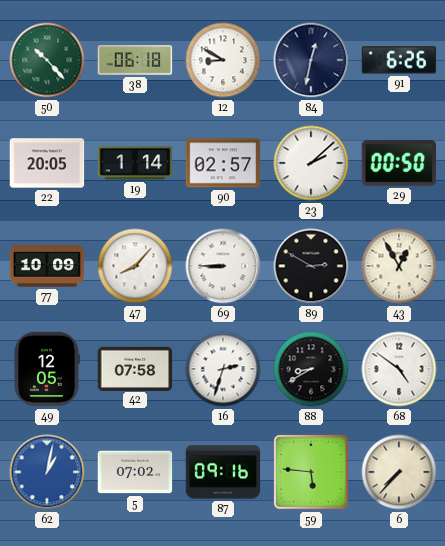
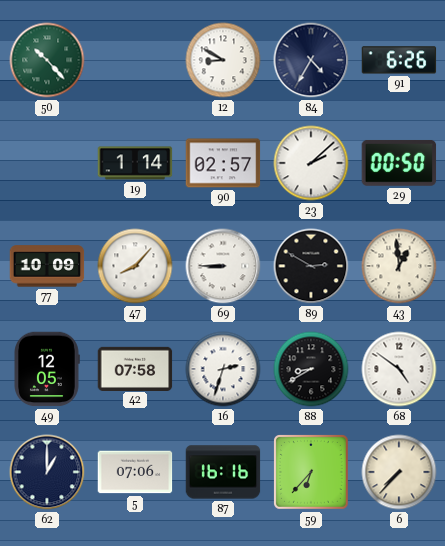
38: 06:18 -> none (135, 60)
84: 12:32 -> 4:35 (311, 60)
22: 20:05 -> none (47, 163)
43: 12:55 -> 12:59 (399, 266)
62: 1:02 -> 1:00 (47, 472)
62 dial: blue -> navy (47, 472)
5: 07:02 -> 07:06 (135, 472)
87: 09:16 -> 16:16 (223, 472)
59: 5:46 -> 6:37 (312, 473)
